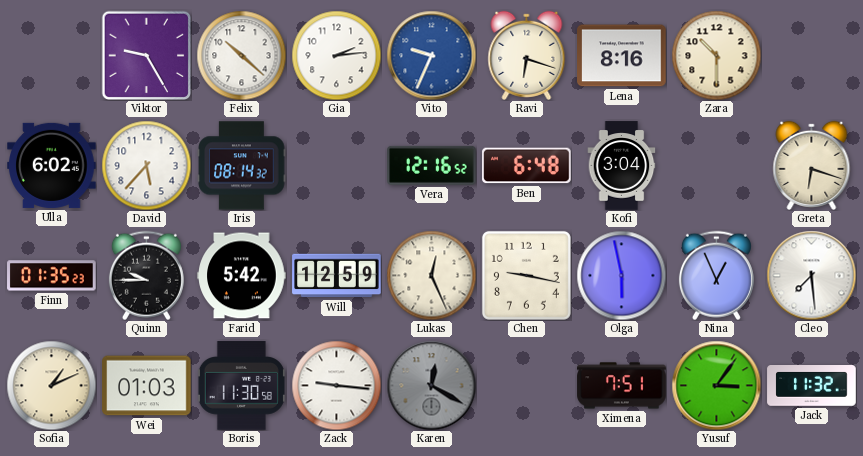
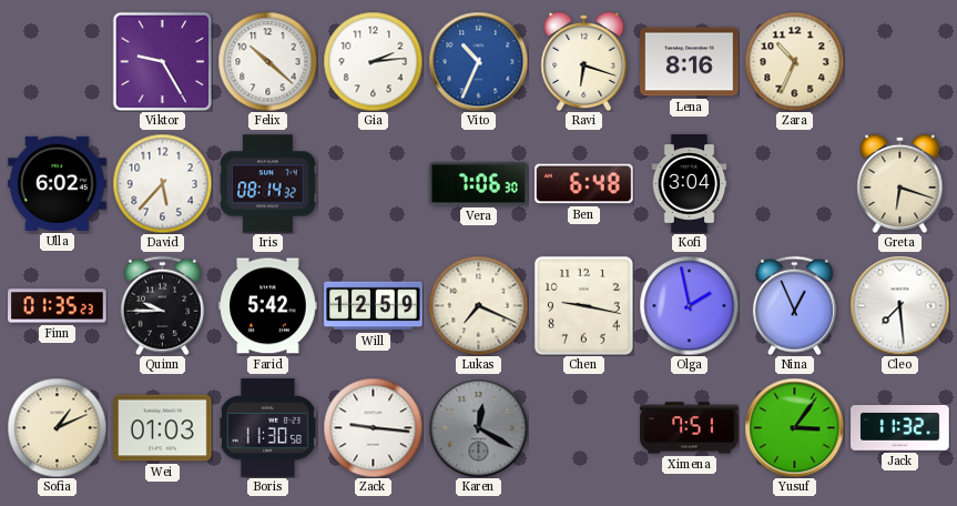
Vito: 9:34 -> 10:34 (478, 61)
Zara: 10:30 -> 10:34 (794, 61)
Vera: 12:16 -> 7:06 (479, 183)
Lukas: 12:26 -> 7:19 (478, 305)
Olga: 5:58 -> 1:58 (689, 305)
